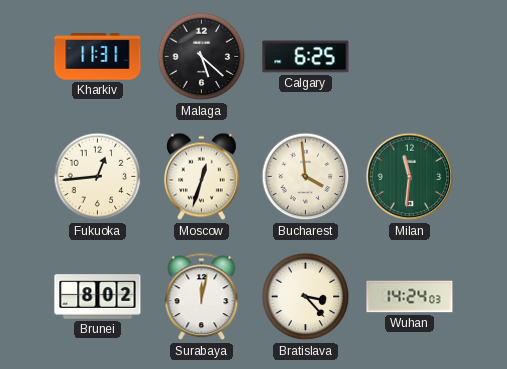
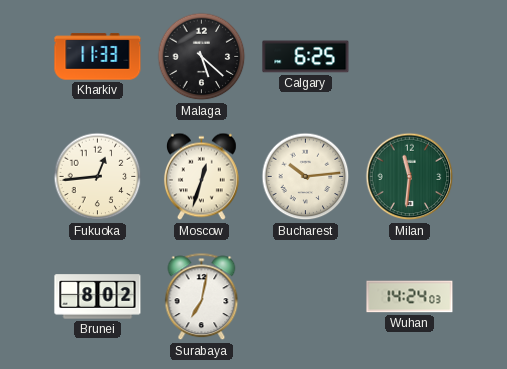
Kharkiv: 11:31 -> 11:33 (98, 57)
Bucharest: 3:59 -> 10:14 (306, 177)
Surabaya: 12:02 -> 7:02 (202, 297)
Bratislava: 3:23 -> none (306, 297)
